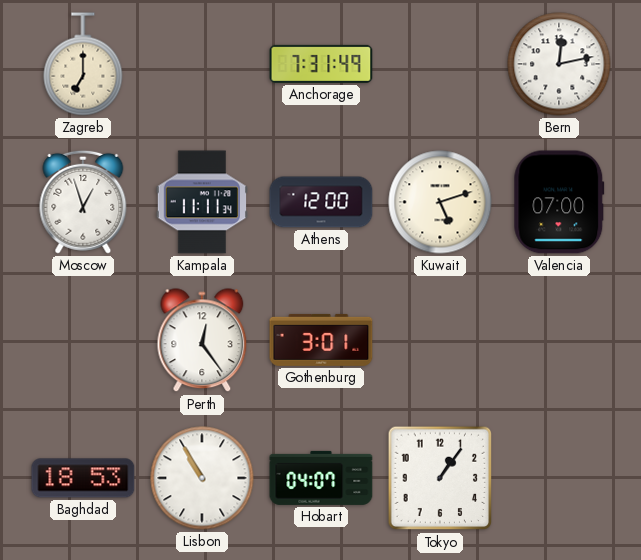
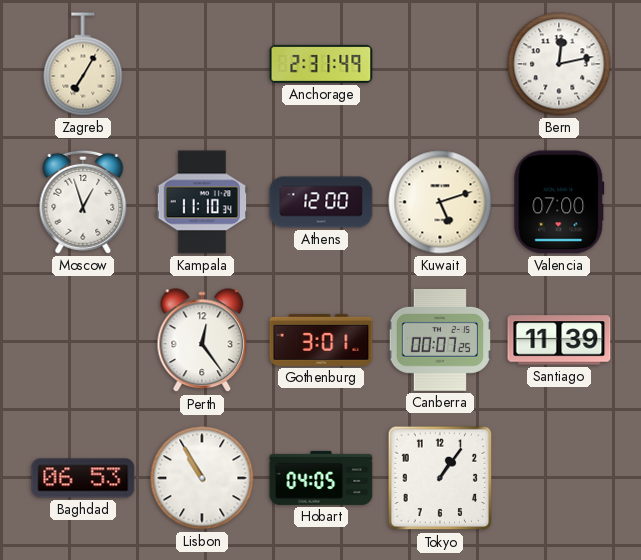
Zagreb: 7:00 -> 7:05 (83, 64)
Anchorage: 7:31 -> 2:31 (321, 64)
Kampala: 11:11 -> 11:10 (202, 202)
Canberra: none -> 00:07 (440, 340)
Santiago: none -> 11:39 (559, 340)
Baghdad: 18:53 -> 06:53 (83, 478)
Hobart: 04:07 -> 04:05 (321, 478)
